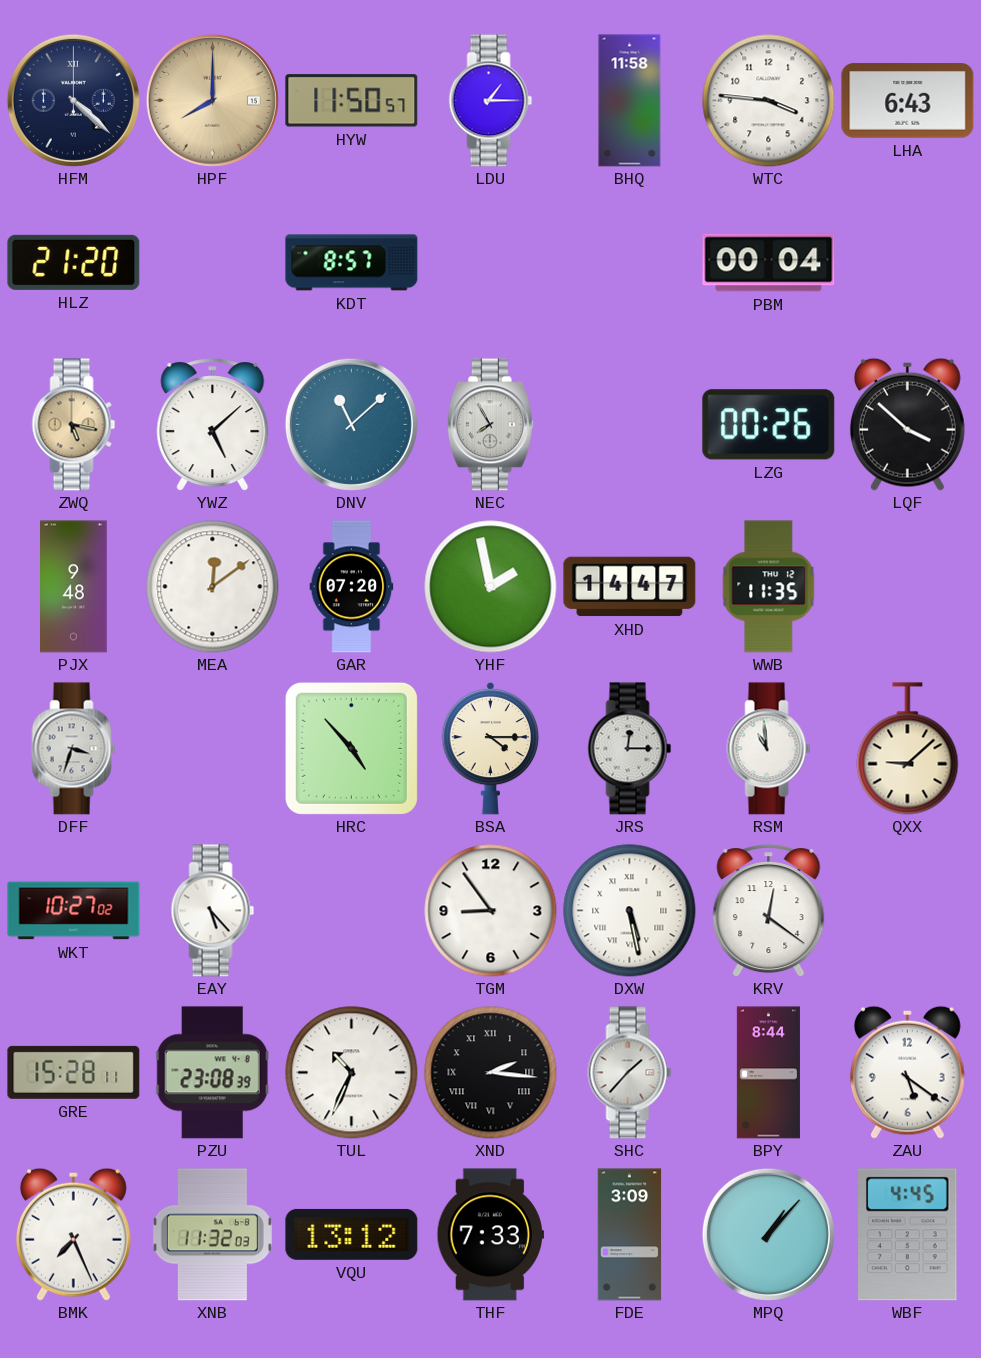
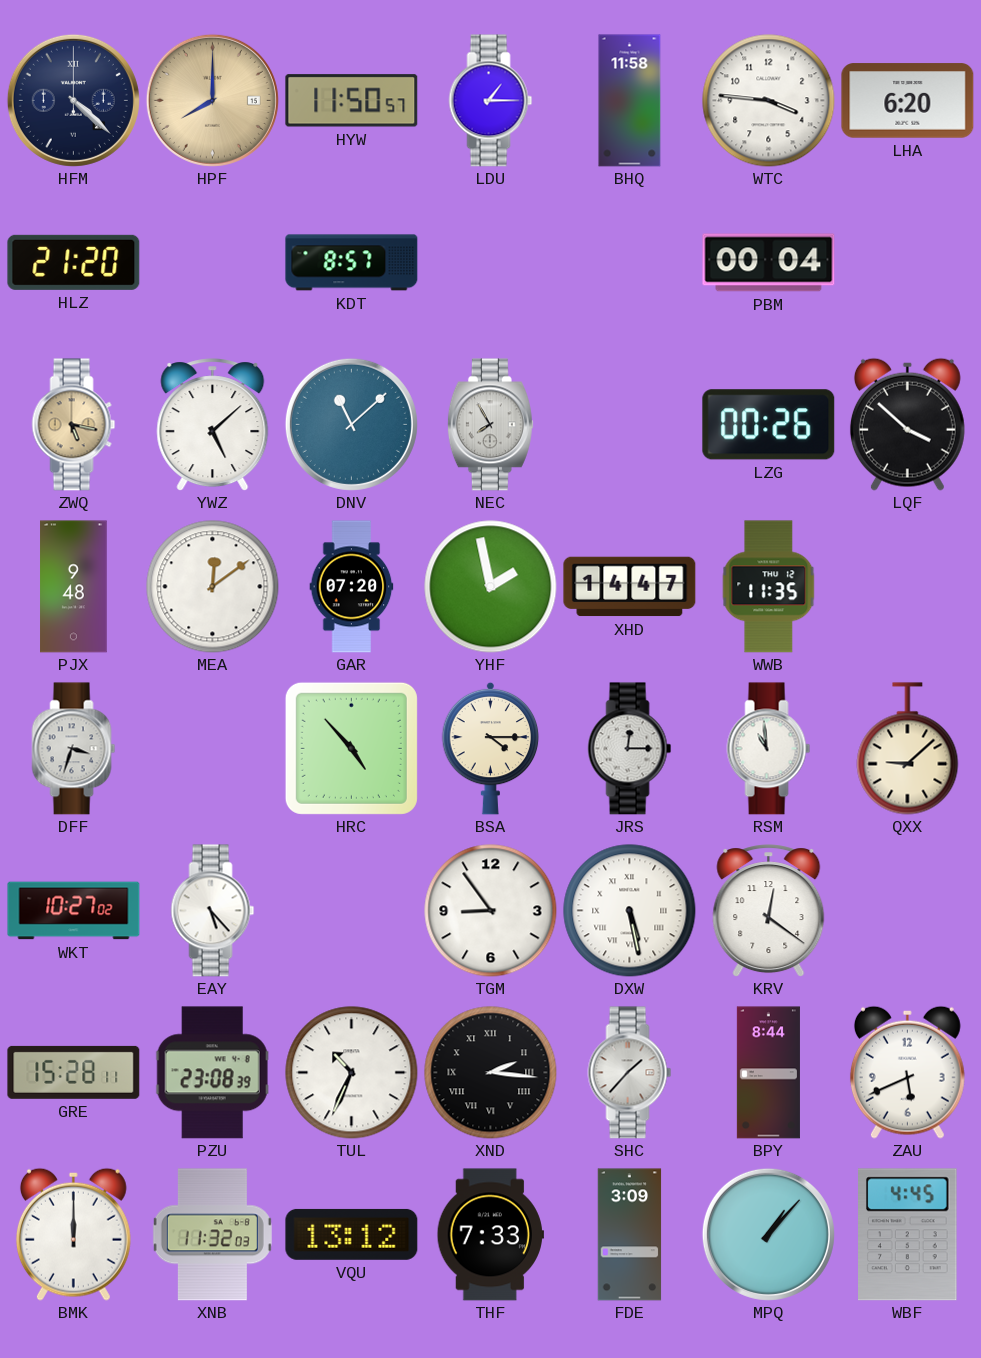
LHA: 6:43 -> 6:20 (908, 101)
ZAU: 5:21 -> 5:41 (907, 1072)
BMK: 7:26 -> 12:00 (73, 1234)
